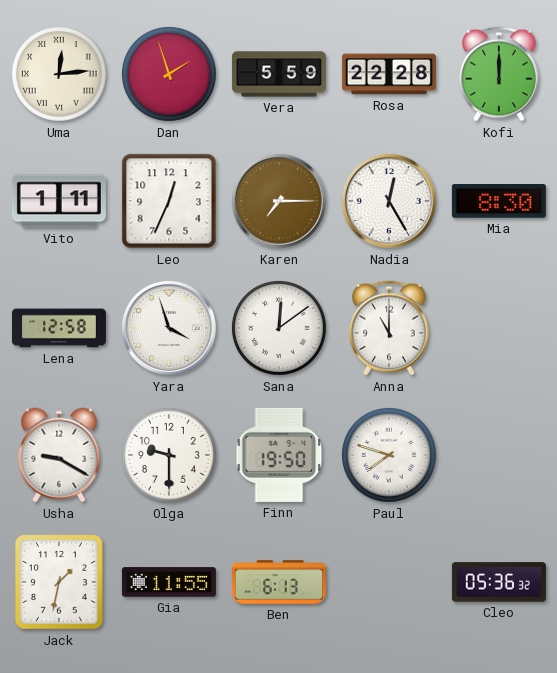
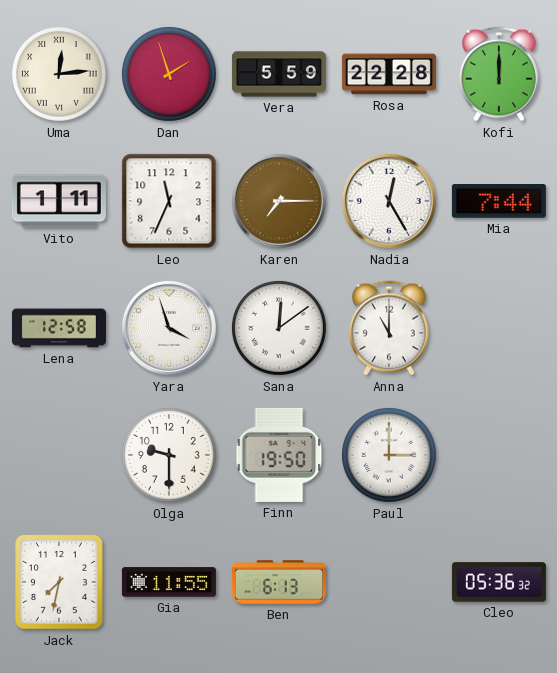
Leo: 12:34 -> 11:34 (169, 201)
Mia: 8:30 -> 7:44 (499, 202)
Usha: 9:20 -> none (59, 455)
Paul: 7:48 -> 3:00 (389, 455)
Jack: 1:32 -> 7:32 (60, 582)
